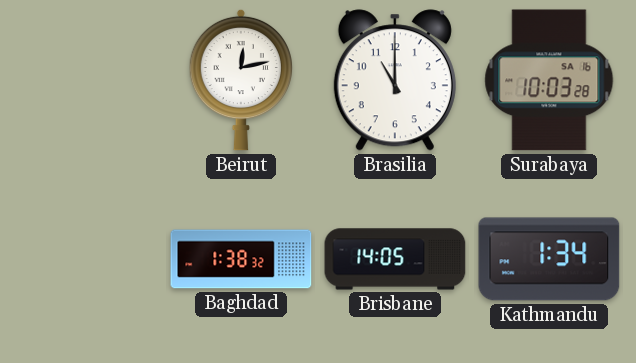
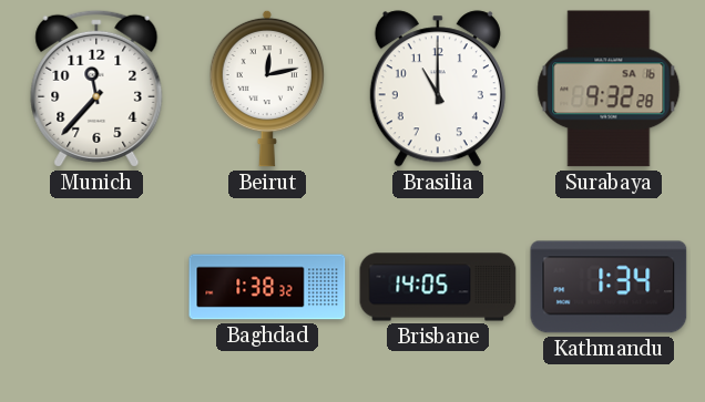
Munich: none -> 11:37 (96, 89)
Surabaya: 10:03 -> 9:32 (609, 89)
